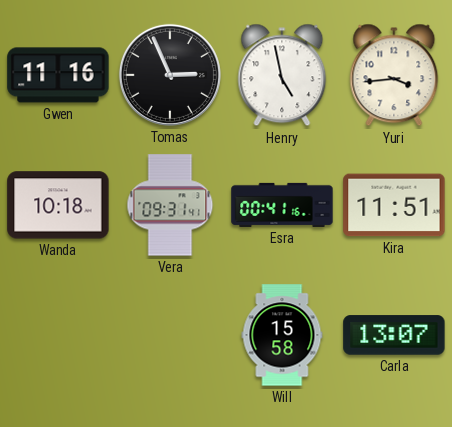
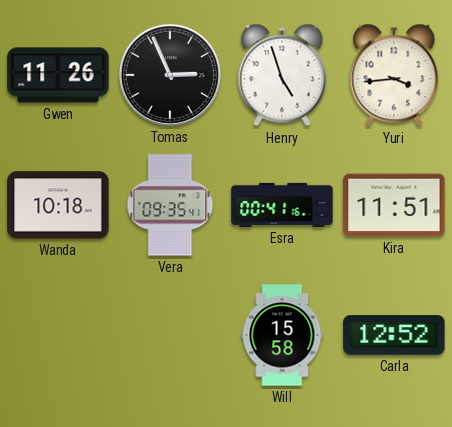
Gwen: 11:16 -> 11:26 (58, 75)
Henry: 4:58 -> 4:57 (282, 75)
Vera: 09:31 -> 09:35 (170, 205)
Carla: 13:07 -> 12:52 (394, 335)
